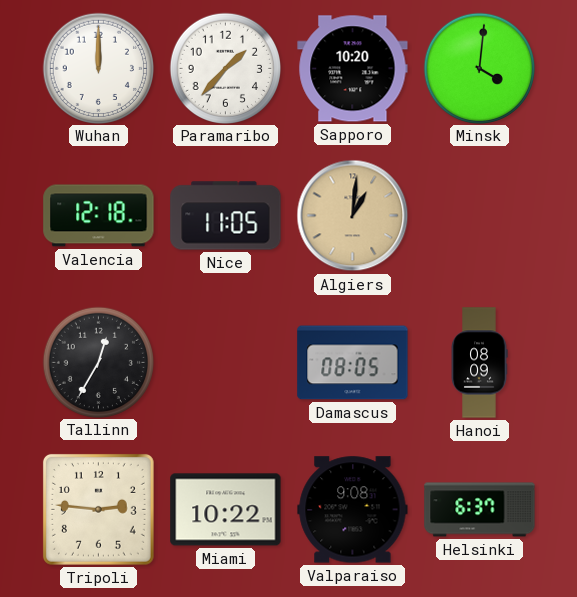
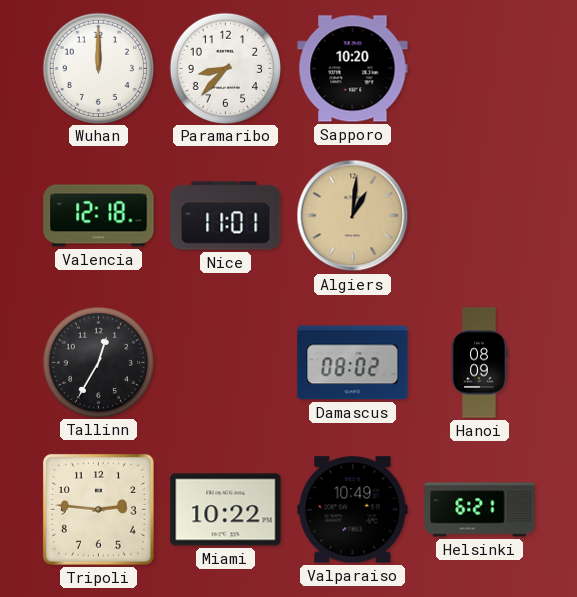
Paramaribo: 1:37 -> 8:37 (225, 68)
Minsk: 4:01 -> none (479, 68)
Nice: 11:05 -> 11:01 (226, 216)
Damascus: 08:05 -> 08:02 (353, 363)
Valparaiso: 9:08 -> 10:49 (353, 510)
Helsinki: 6:37 -> 6:21 (480, 510)
